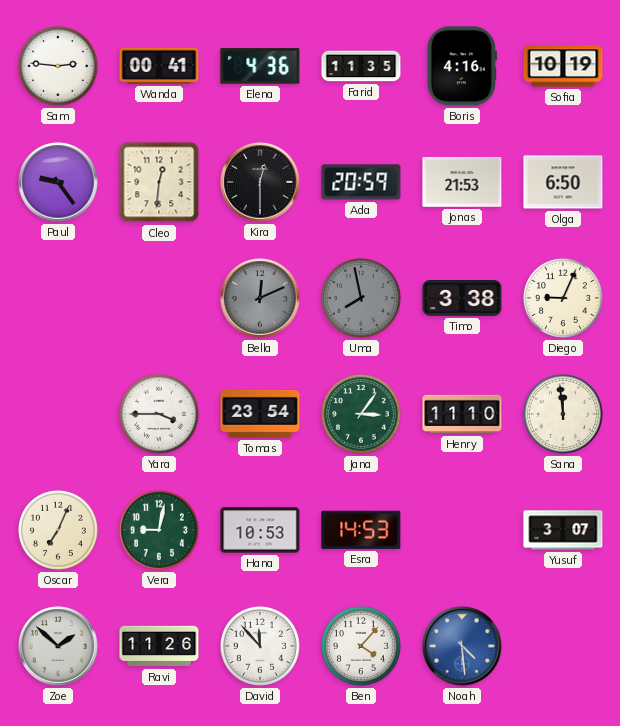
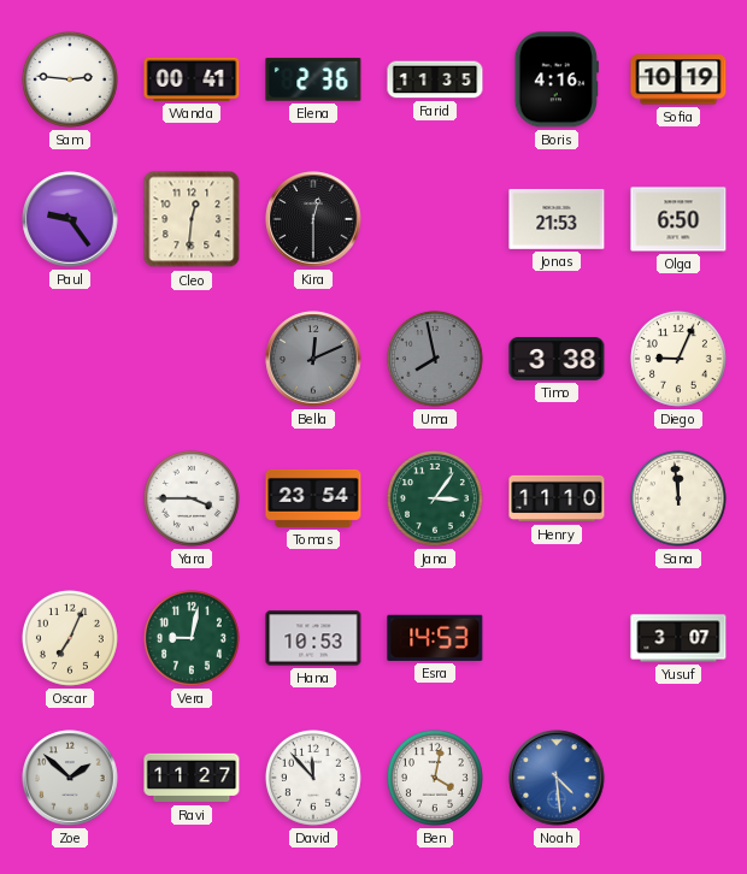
Elena: 4:36 -> 2:36 (313, 79)
Ada: 20:59 -> none (361, 182)
Ravi: 11:26 -> 11:27 (192, 778)
Ben: 4:07 -> 4:02 (435, 778)
